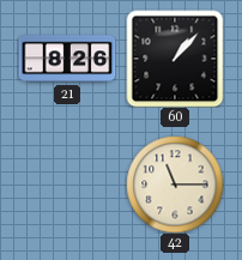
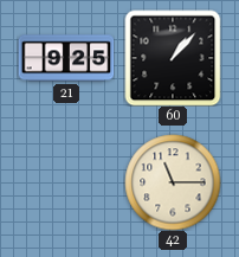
21: 8:26 -> 9:25 (66, 58)
